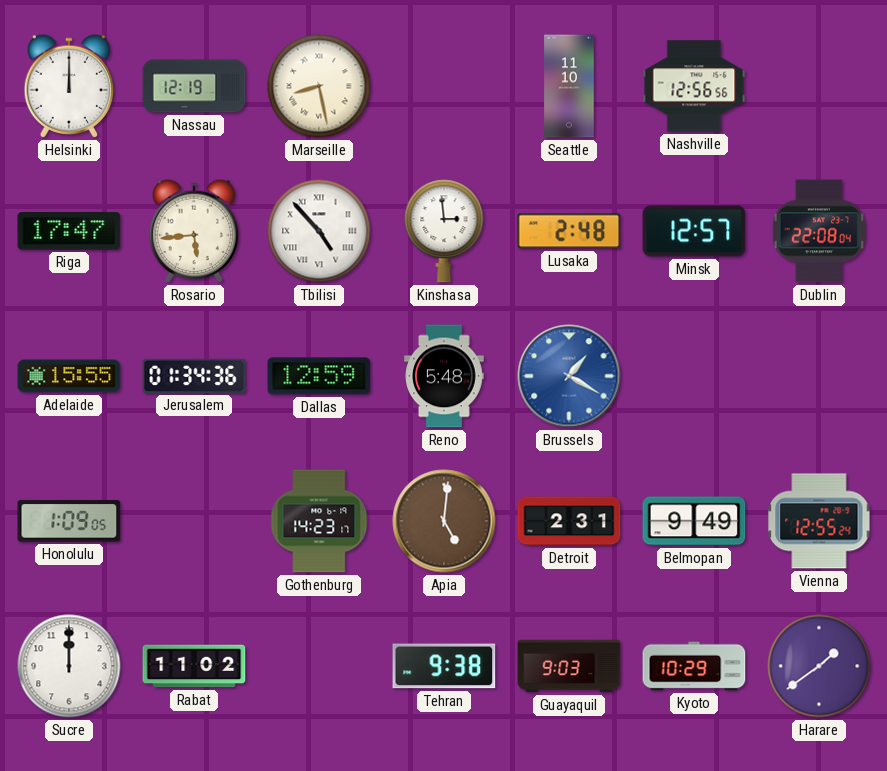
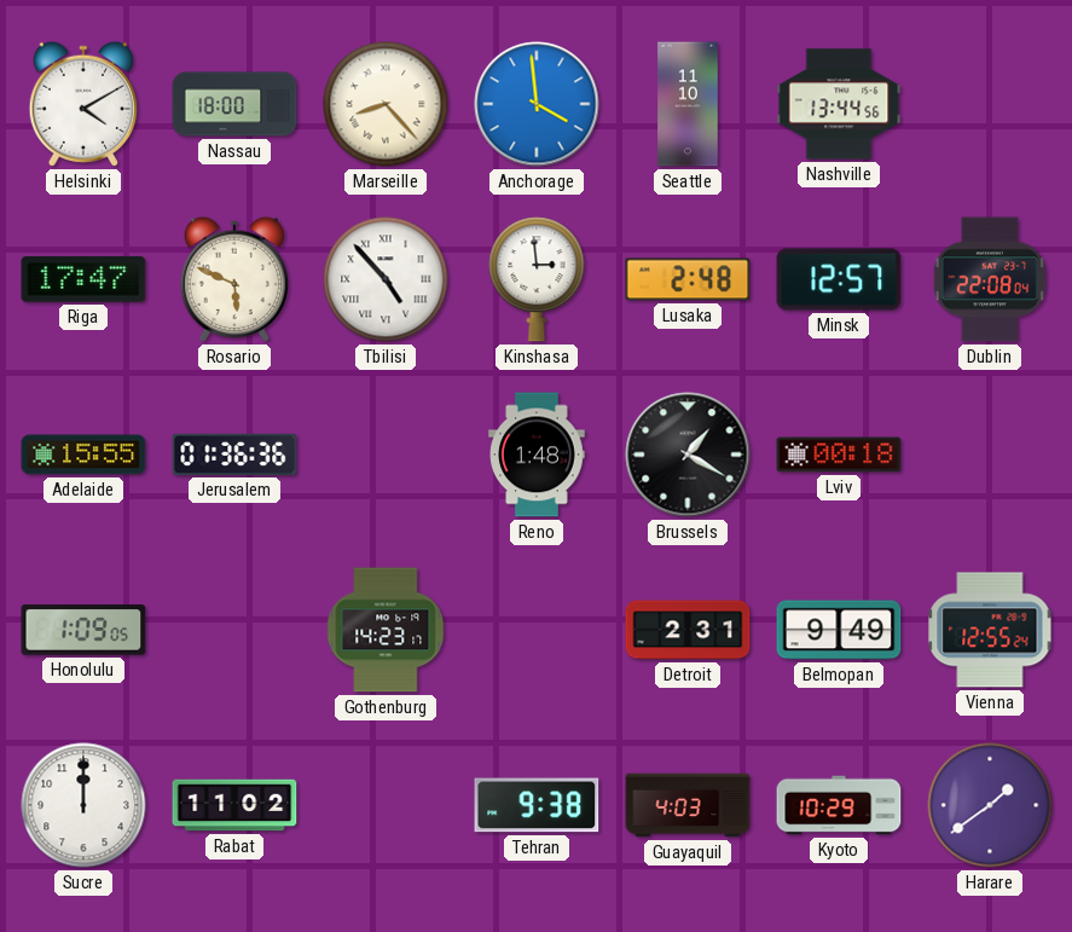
Helsinki: 12:00 -> 4:10 (82, 104)
Nassau: 12:19 -> 18:00 (234, 104)
Marseille: 8:28 -> 8:23 (386, 104)
Anchorage: none -> 3:59 (537, 104)
Nashville: 12:56 -> 13:44 (839, 104)
Rosario: 5:44 -> 5:49 (233, 279)
Jerusalem: 01:34 -> 01:36 (234, 455)
Dallas: 12:59 -> none (319, 376)
Reno: 5:48 -> 1:48 (538, 455)
Brussels dial: blue -> black (688, 455)
Lviv: none -> 00:18 (839, 455)
Apia: 5:01 -> none (444, 521)
Guayaquil: 9:03 -> 4:03 (688, 805)
